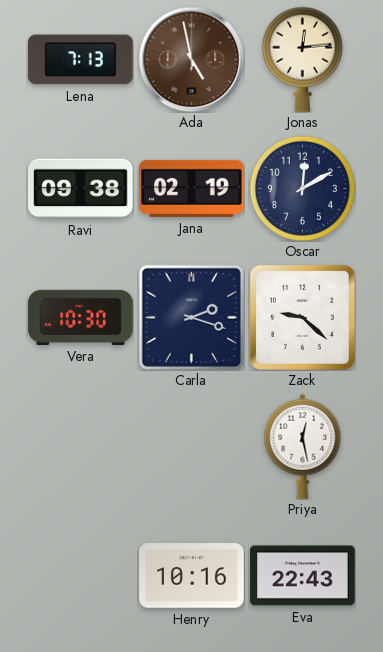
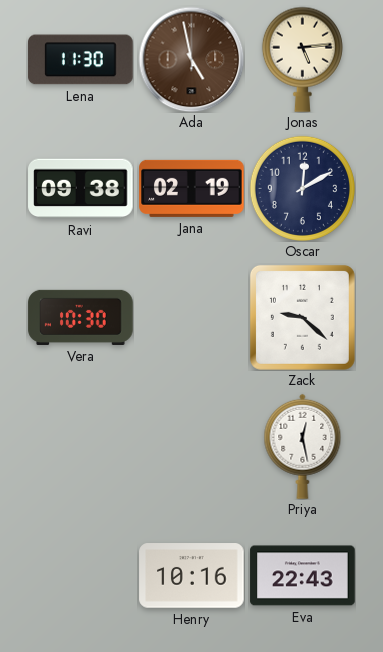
Lena: 7:13 -> 11:30 (81, 60)
Jonas: 12:14 -> 5:14 (302, 59)
Carla: 2:18 -> none (191, 317)
